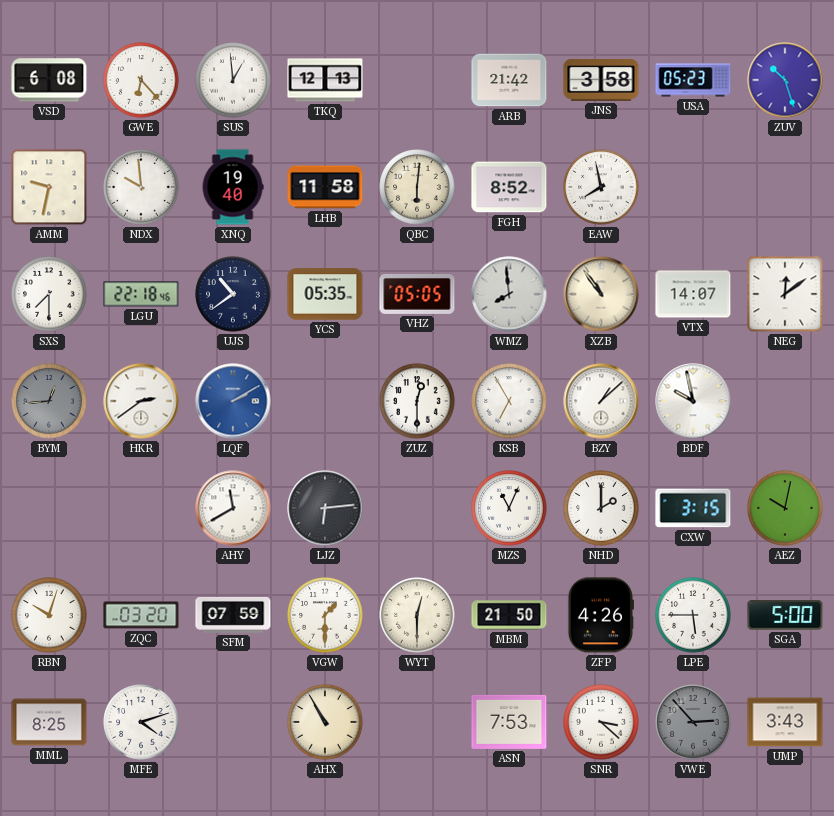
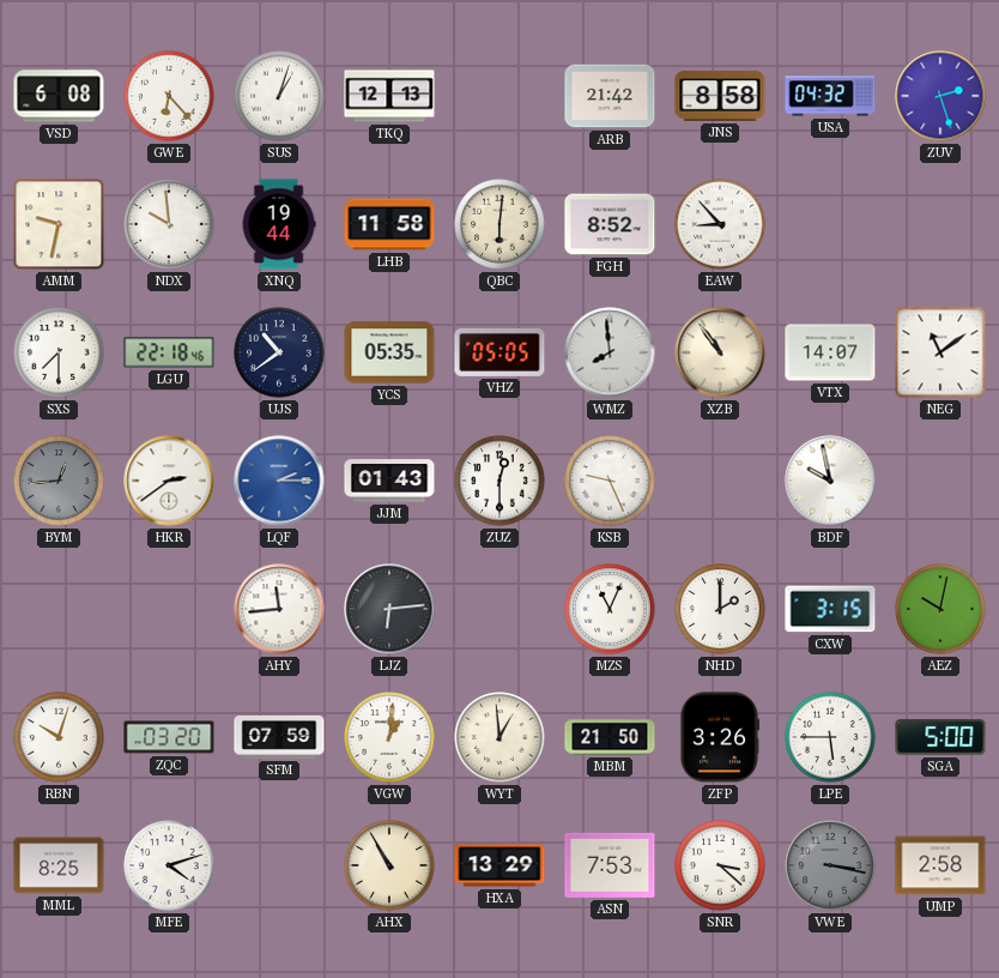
SUS: 12:59 -> 1:03 (279, 96)
JNS: 3:58 -> 8:58 (720, 96)
USA: 05:23 -> 04:32 (830, 96)
ZUV: 10:27 -> 2:27 (940, 96)
XNQ: 19:40 -> 19:44 (279, 224)
EAW: 7:58 -> 8:53 (720, 224)
NEG: 12:09 -> 11:09 (940, 352)
LQF: 2:10 -> 2:15 (279, 481)
JJM: none -> 01:43 (389, 481)
KSB: 6:55 -> 9:26 (610, 481)
BZY: 1:08 -> none (601, 401)
AHY: 11:40 -> 11:44 (279, 609)
VGW: 1:30 -> 1:01 (389, 737)
WYT: 12:30 -> 12:59 (500, 737)
ZFP: 4:26 -> 3:26 (719, 737)
HXA: none -> 13:29 (500, 865)
VWE: 2:53 -> 3:17 (830, 865)
UMP: 3:43 -> 2:58 (940, 865)
